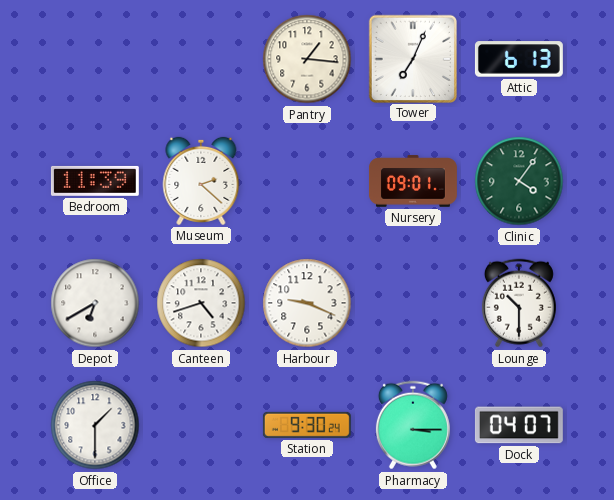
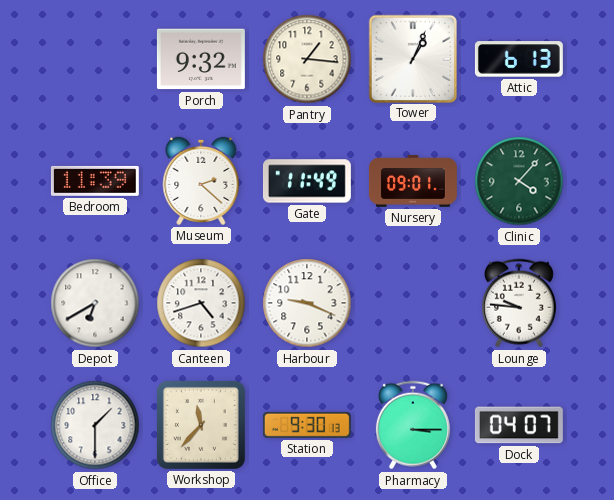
Porch: none -> 9:32 (201, 59)
Tower: 7:04 -> 1:04 (412, 58)
Gate: none -> 11:49 (307, 181)
Clinic: 4:06 -> 4:07 (519, 181)
Lounge: 10:30 -> 9:46 (519, 303)
Workshop: none -> 11:37 (201, 425)
Station: 9:30:24 -> 9:30:13 (307, 425)
